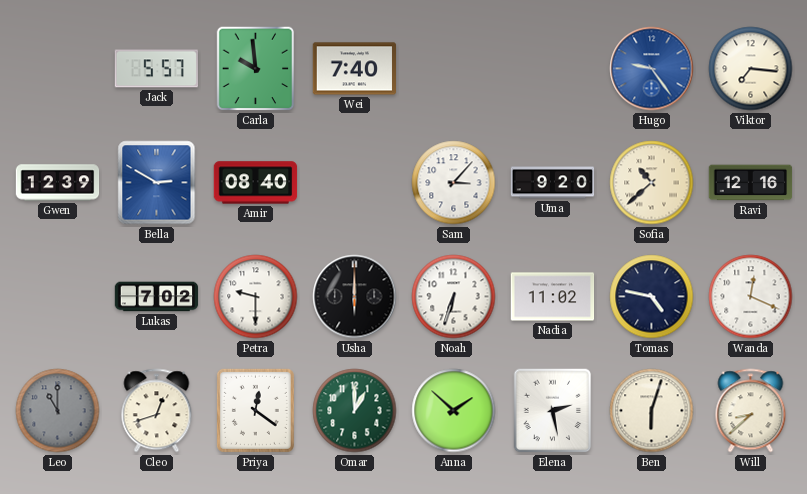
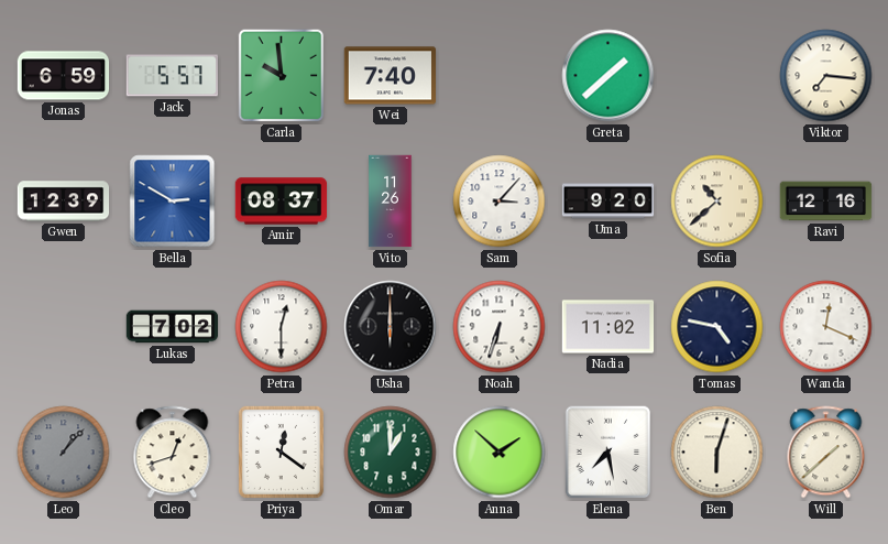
Jonas: none -> 6:59 (64, 76)
Greta: none -> 1:38 (609, 76)
Hugo: 9:24 -> none (652, 69)
Amir: 08:40 -> 08:37 (282, 202)
Vito: none -> 11:26 (391, 202)
Petra: 9:30 -> 12:30 (282, 327)
Leo: 11:00 -> 1:07 (64, 453)
Elena: 2:28 -> 7:28 (609, 453)
Will: 8:38 -> 1:38 (826, 453)
